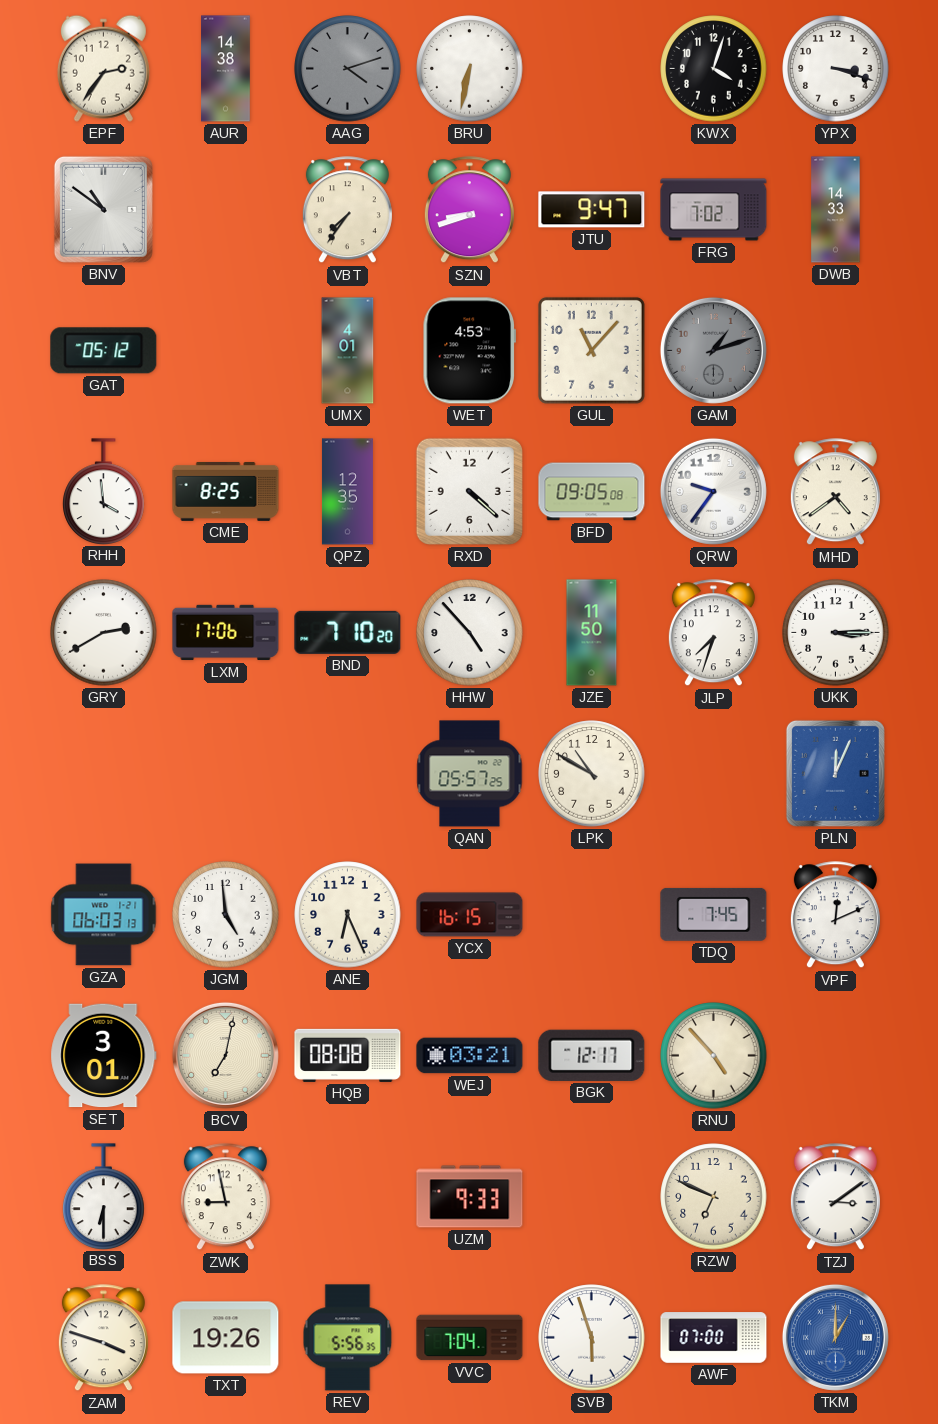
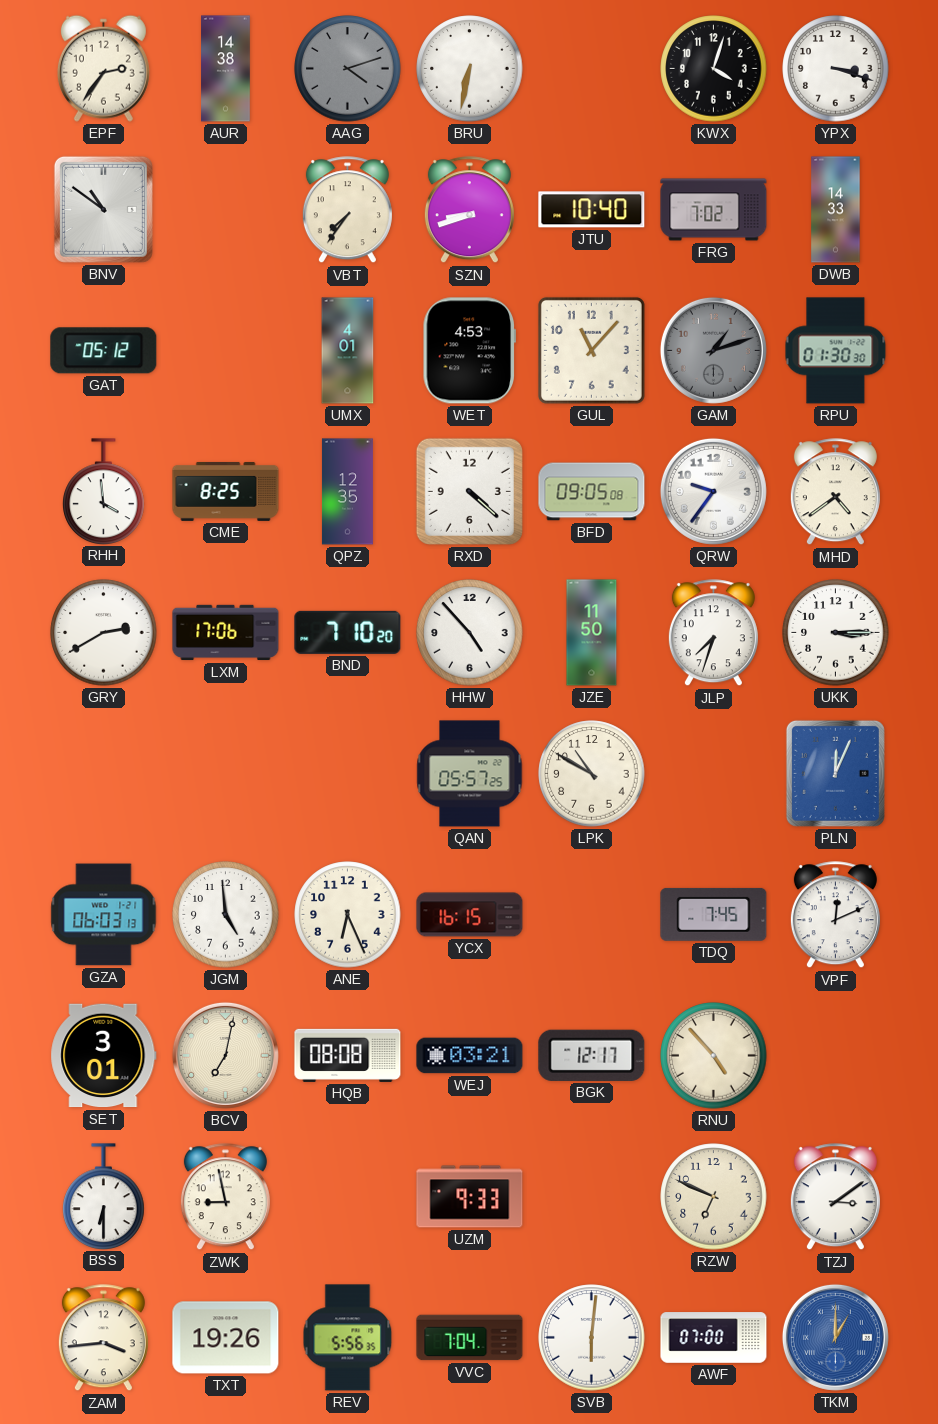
JTU: 9:47 -> 10:40 (592, 210)
RPU: none -> 01:30 (836, 351)
ZAM: 3:48 -> 3:44 (103, 1338)
SVB: 5:57 -> 6:01 (592, 1338)
